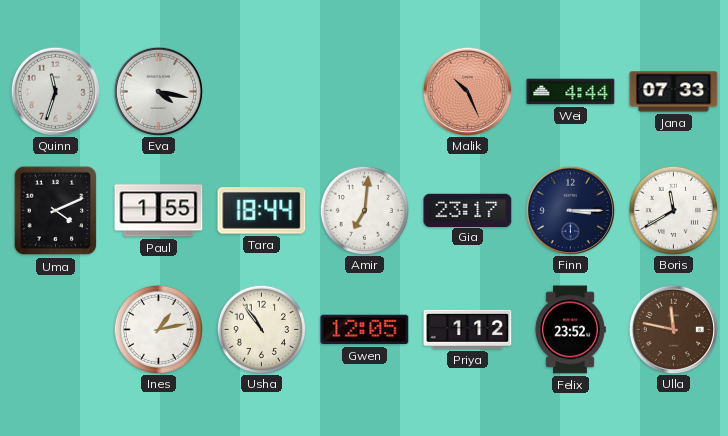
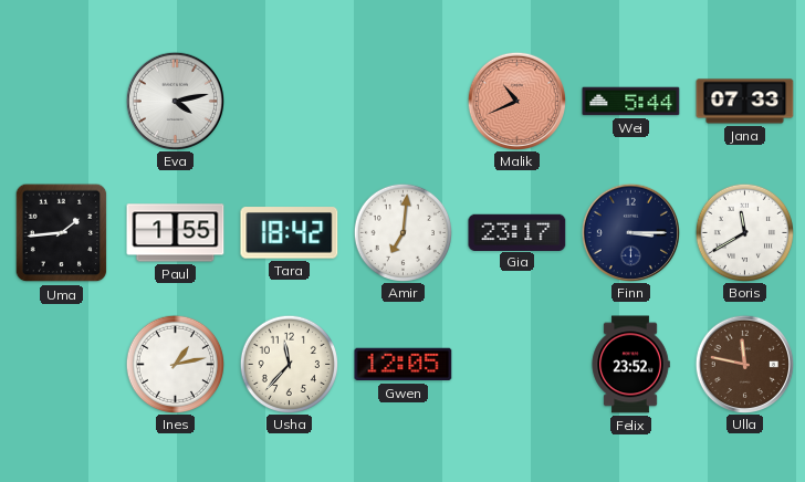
Quinn: 11:33 -> none (55, 91)
Eva: 4:17 -> 4:13 (175, 101)
Malik: 10:26 -> 10:41 (516, 101)
Wei: 4:44 -> 5:44 (631, 102)
Uma: 4:11 -> 1:44 (62, 233)
Tara: 18:44 -> 18:42 (290, 233)
Usha: 10:54 -> 11:37 (289, 364)
Priya: 1:12 -> none (468, 329)
